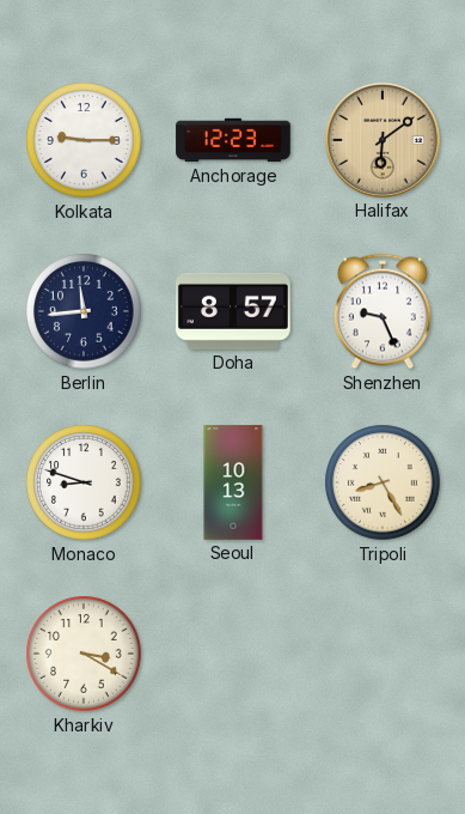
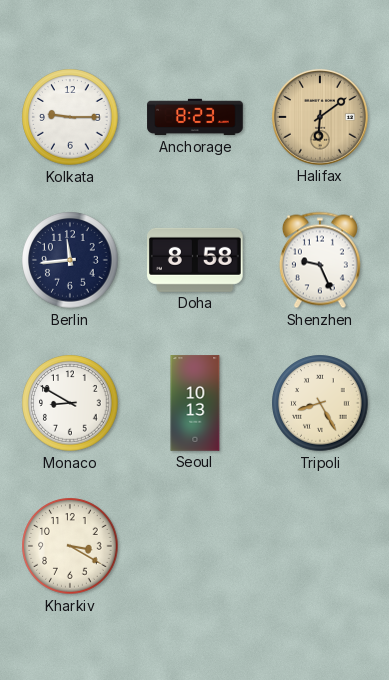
Anchorage: 12:23 -> 8:23 (195, 117)
Doha: 8:57 -> 8:58 (196, 260)
Monaco: 8:48 -> 8:50 (70, 403)
